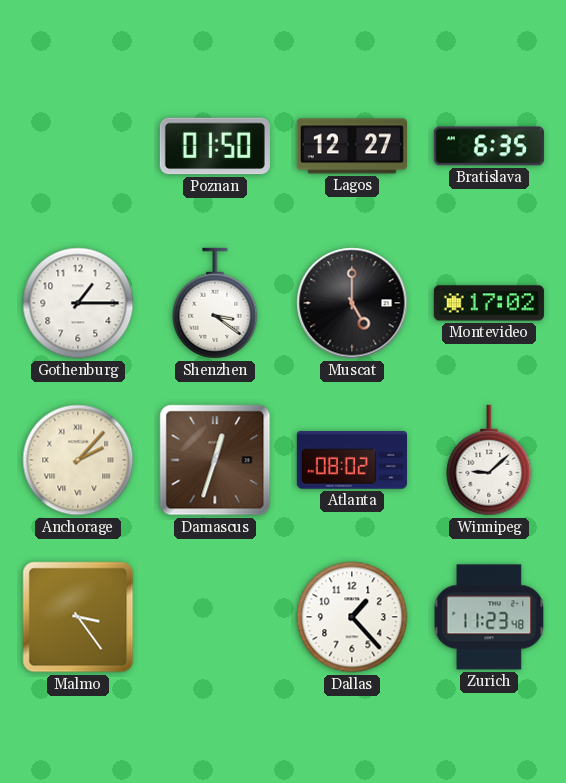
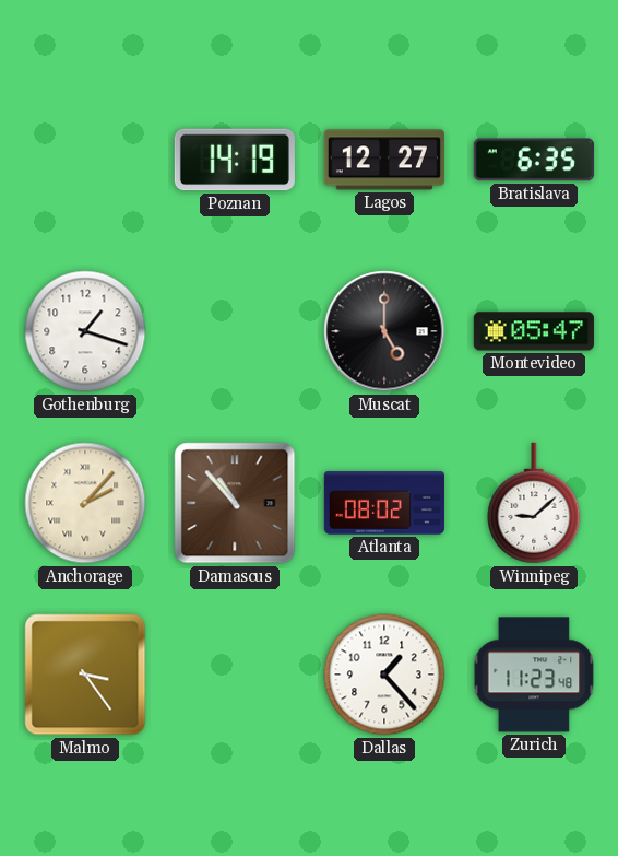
Poznan: 01:50 -> 14:19 (235, 160)
Gothenburg: 1:15 -> 1:18 (85, 331)
Shenzhen: 3:21 -> none (215, 303)
Montevideo: 17:02 -> 05:47 (534, 331)
Damascus: 12:33 -> 10:53 (235, 503)
